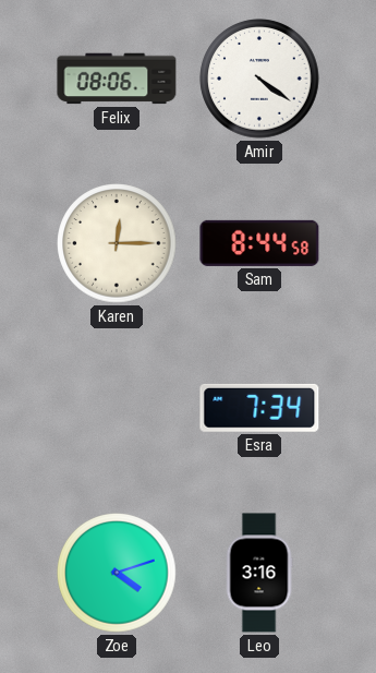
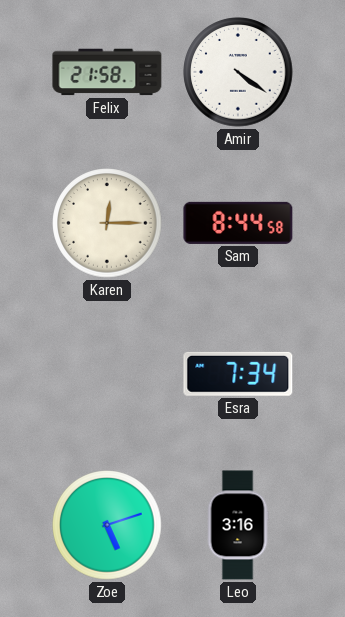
Felix: 08:06 -> 21:58 (107, 72)
Zoe: 4:12 -> 5:12 (107, 525)
